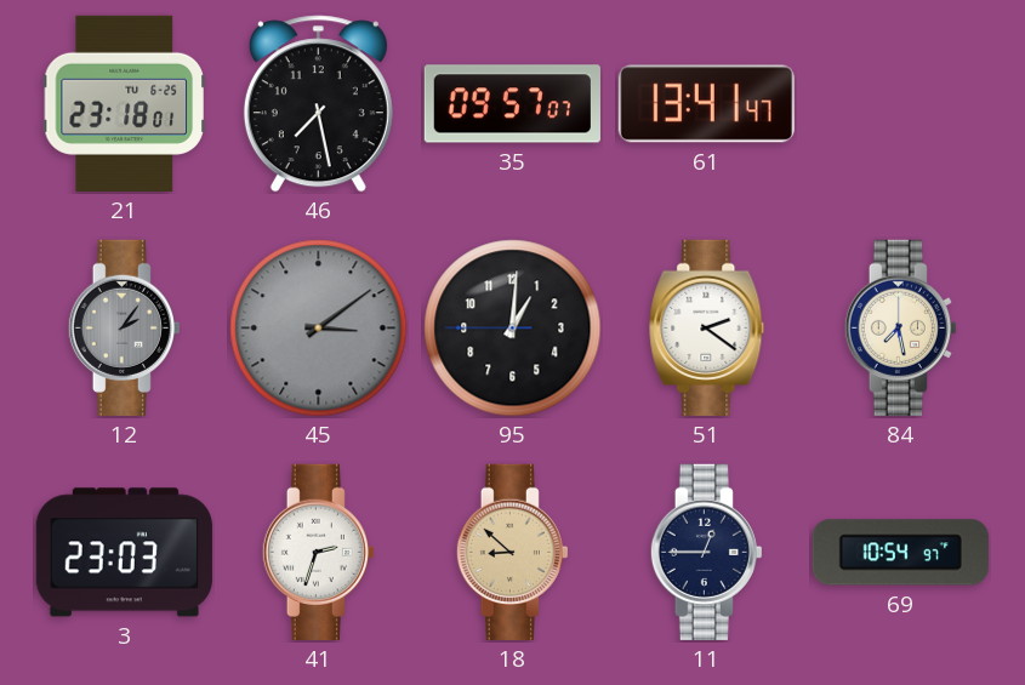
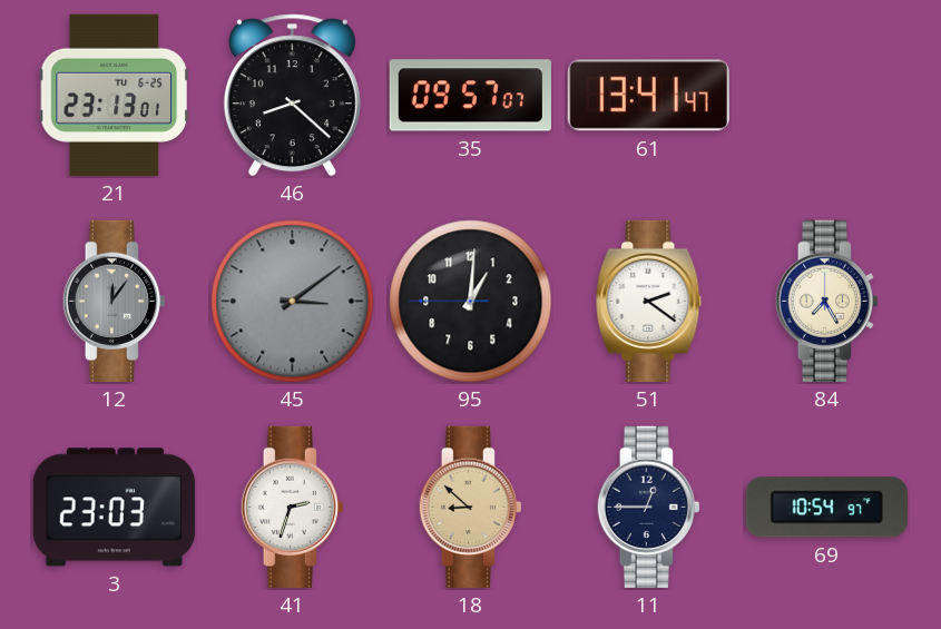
21: 23:18 -> 23:13 (114, 95)
46: 7:28 -> 8:22 (292, 96)
12: 2:06 -> 12:06 (114, 301)
84: 7:28 -> 7:25 (826, 301)
